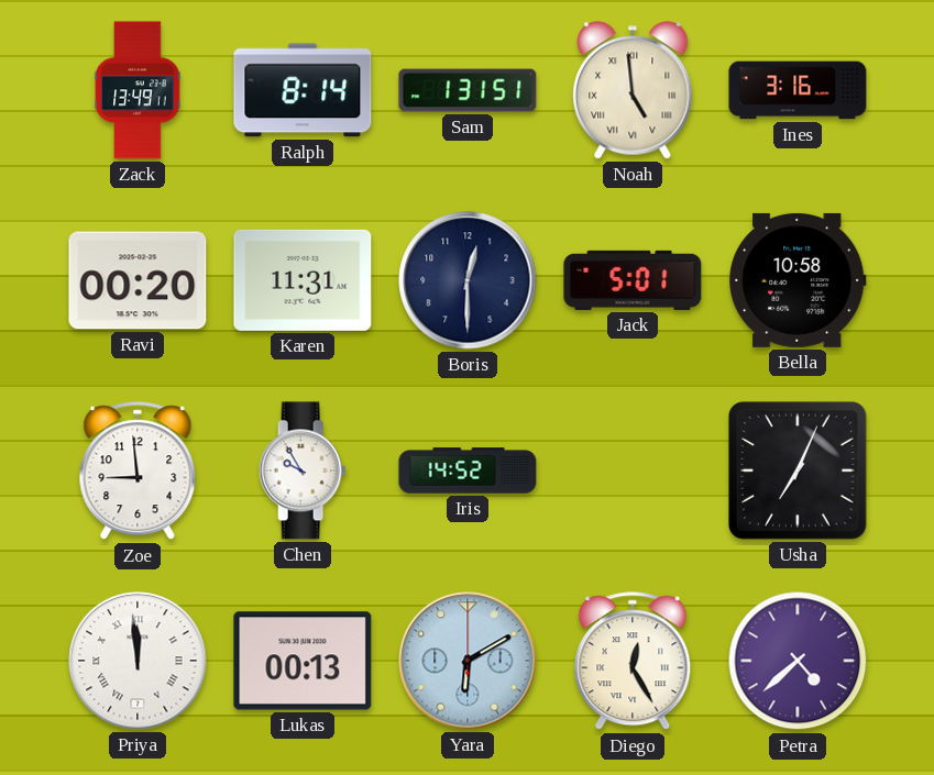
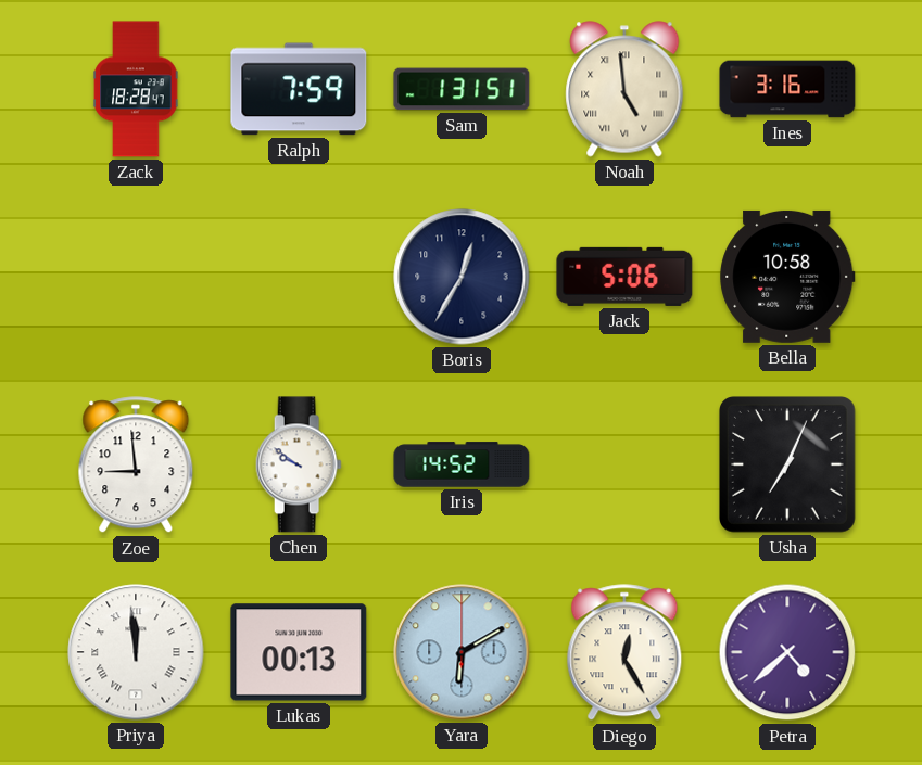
Zack: 13:49 -> 18:28 (136, 89)
Ralph: 8:14 -> 7:59 (299, 89)
Ravi: 00:20 -> none (138, 280)
Karen: 11:31 -> none (303, 280)
Boris: 12:30 -> 12:35 (462, 277)
Jack: 5:01 -> 5:06 (624, 277)
Chen: 9:55 -> 9:51 (299, 464)
